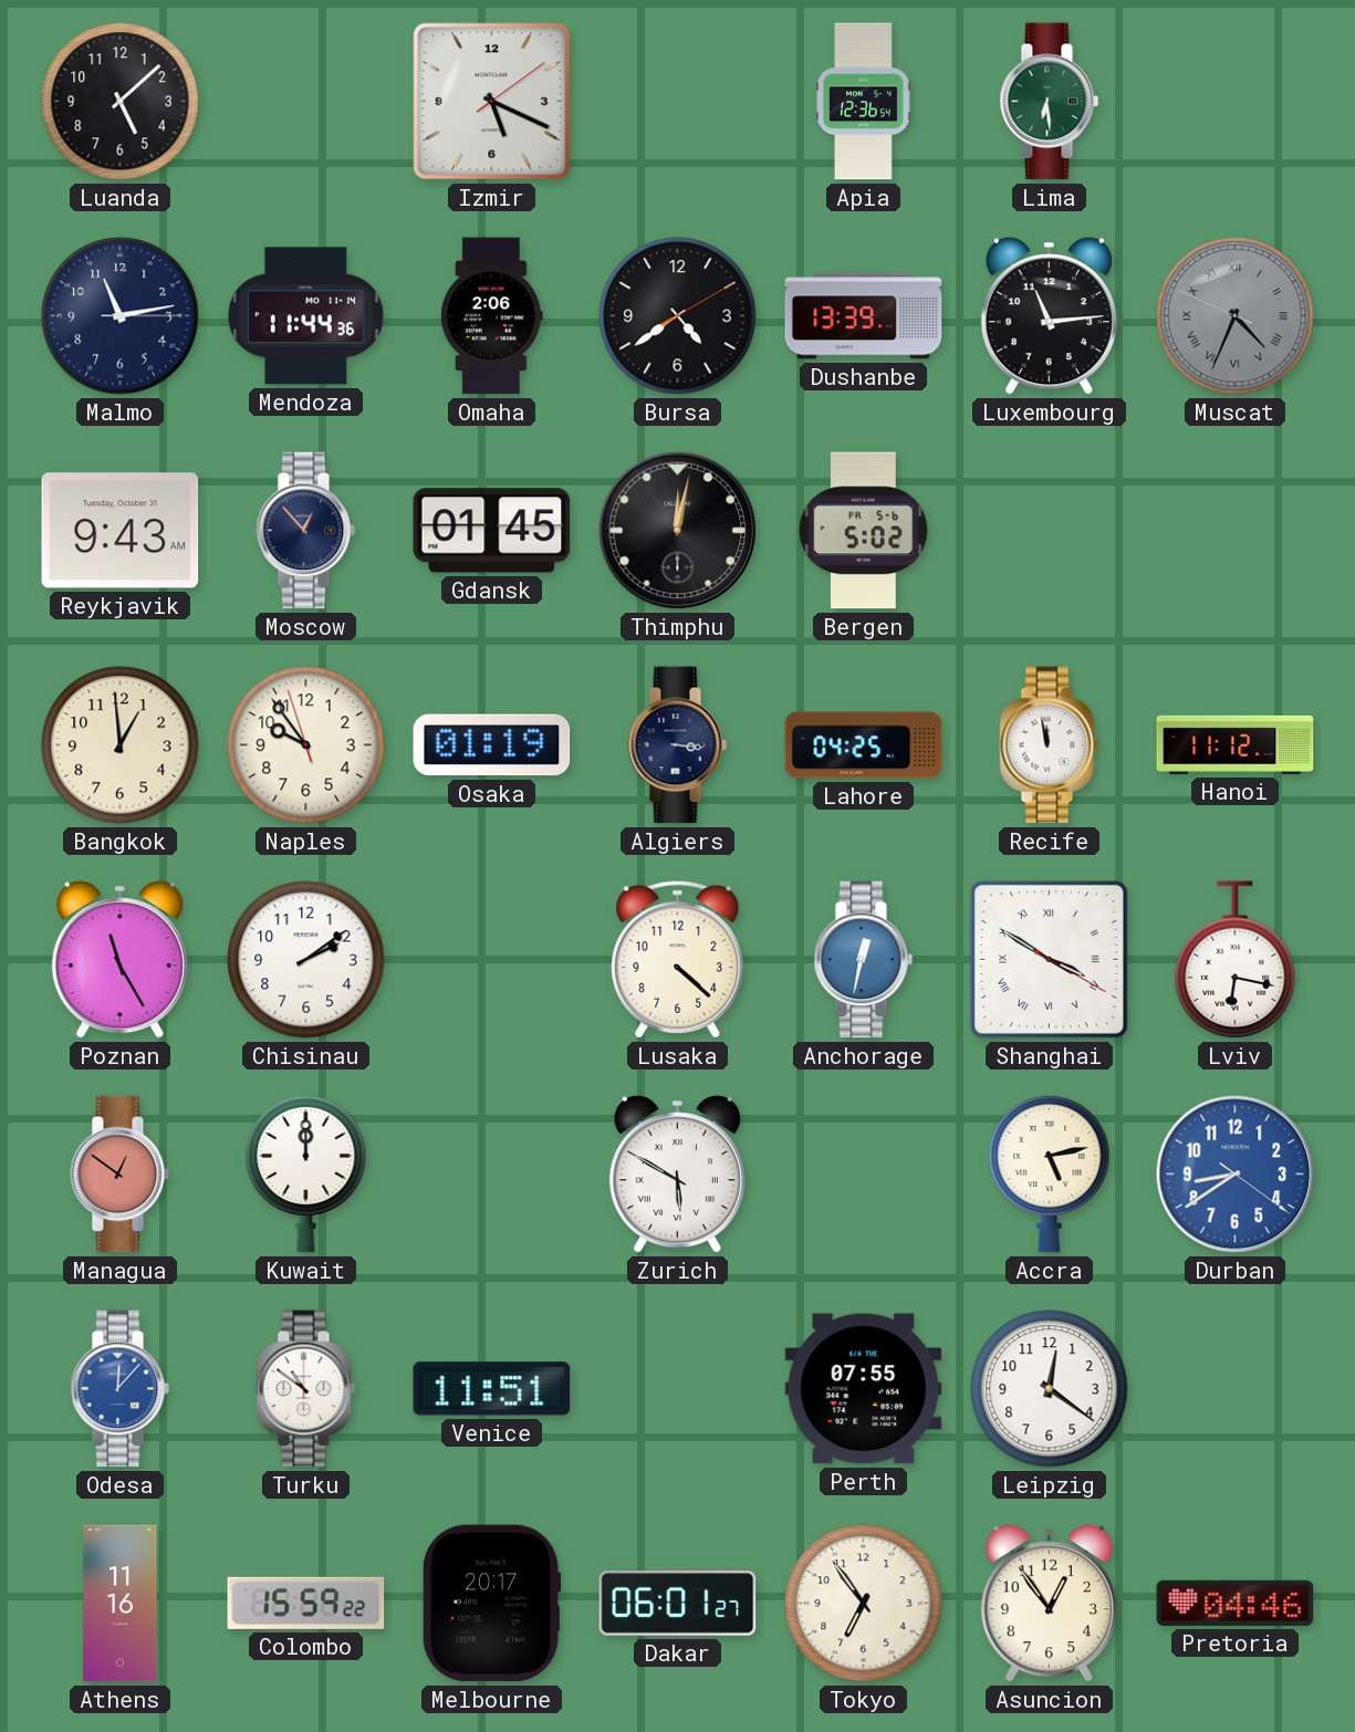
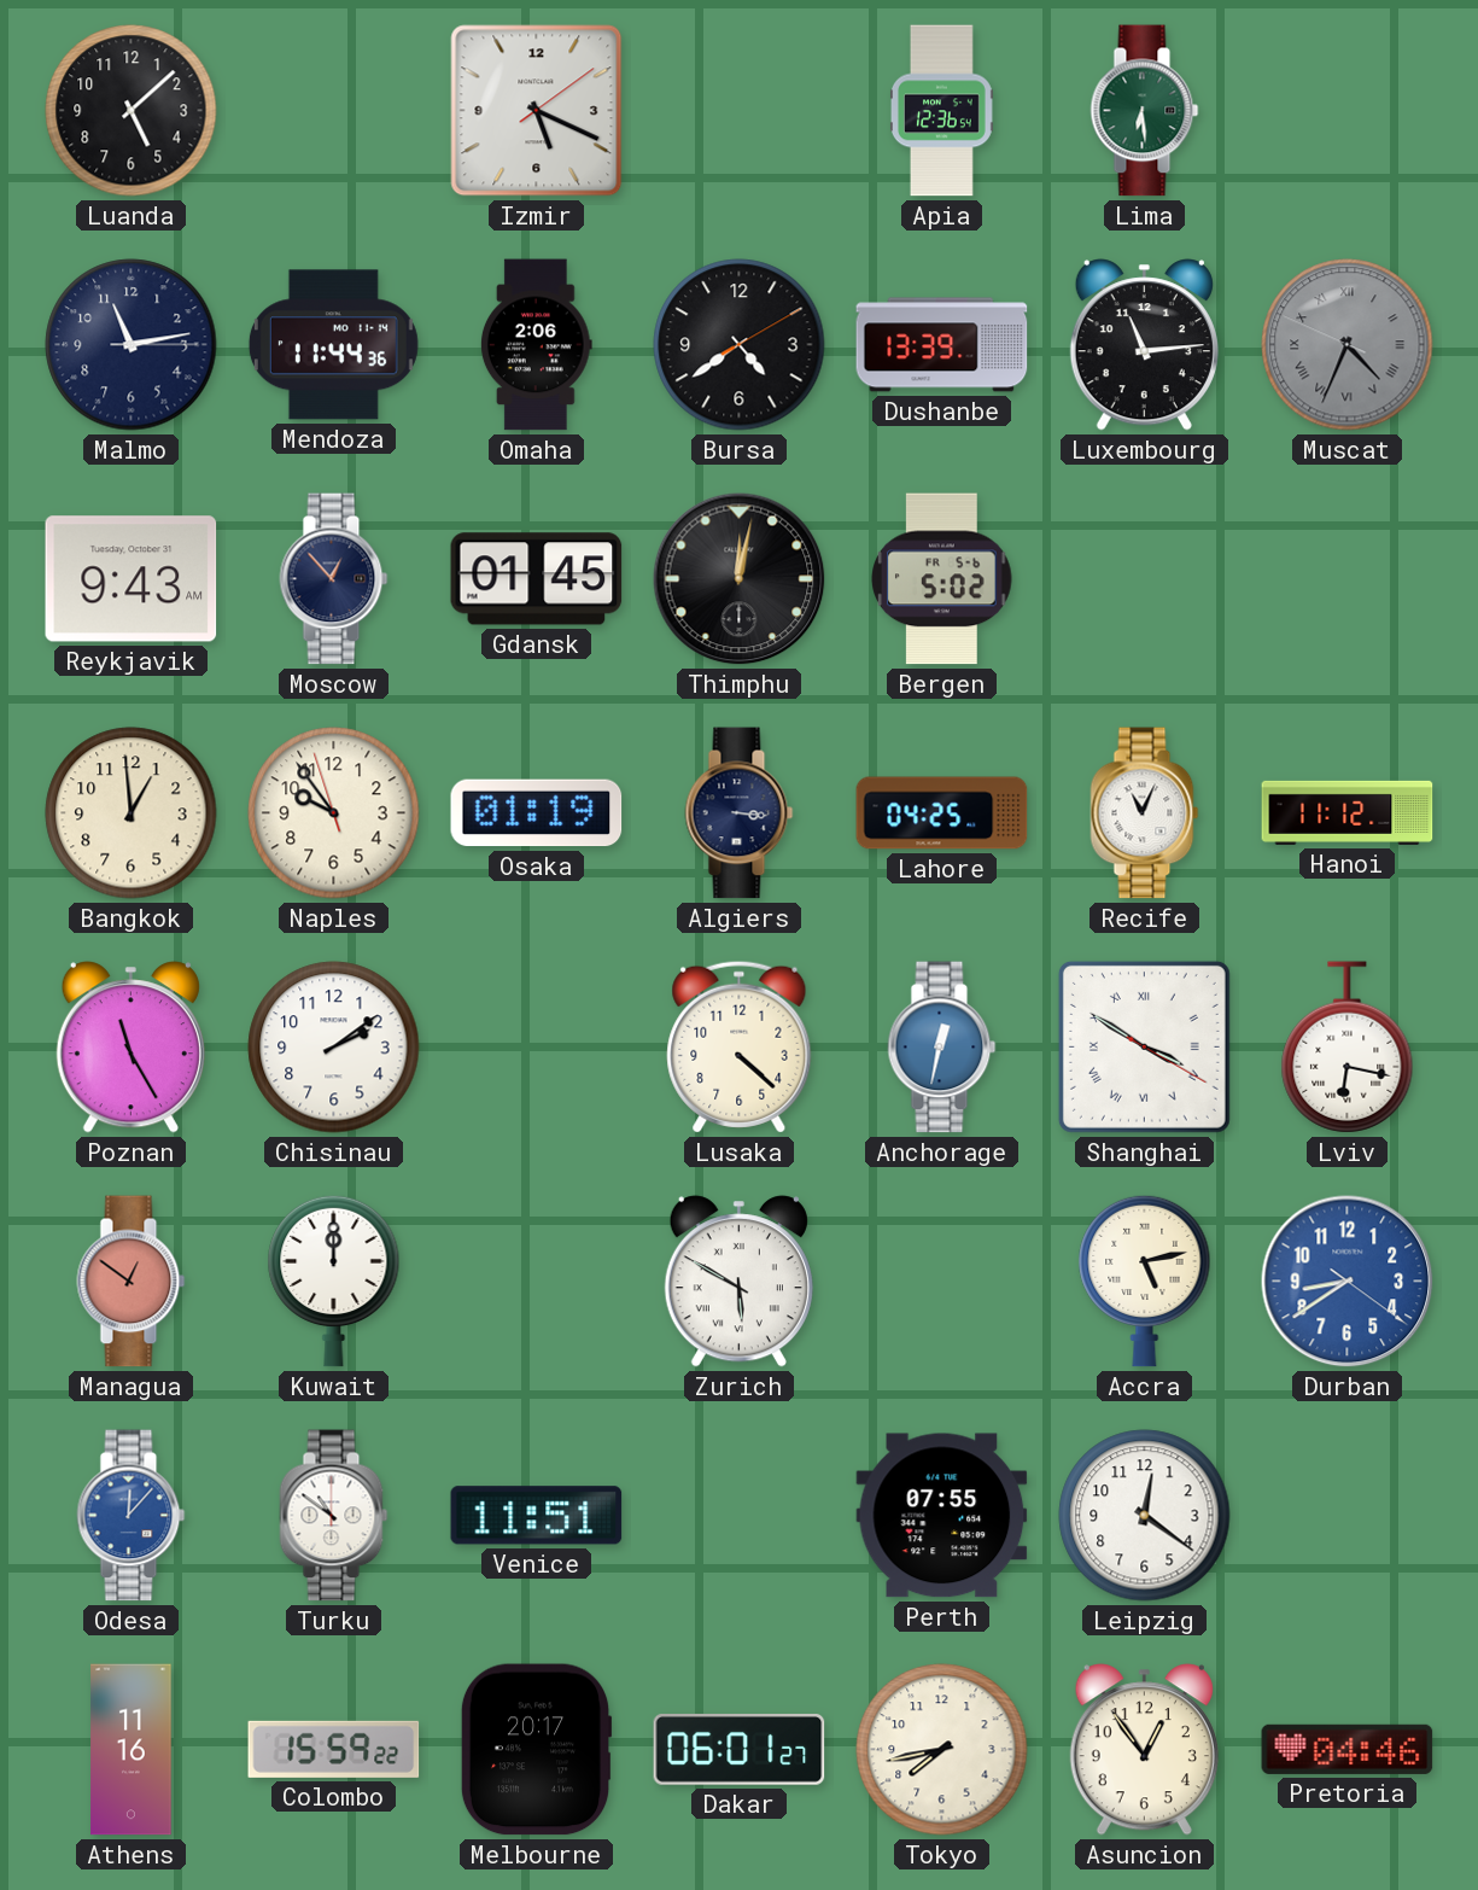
Recife: 11:58 -> 11:04 (1145, 813)
Tokyo: 6:54 -> 7:43 (942, 1750)
